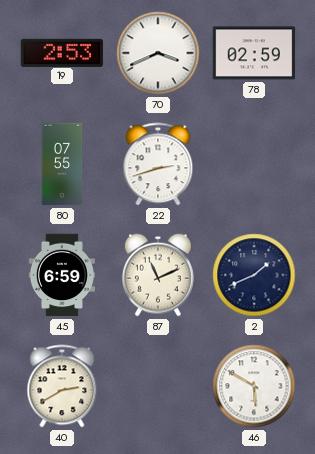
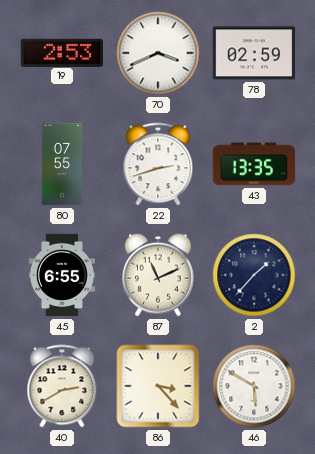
43: none -> 13:35 (254, 164)
45: 6:59 -> 6:55 (62, 275)
2: 1:41 -> 1:37 (254, 275)
86: none -> 3:23 (158, 386)
